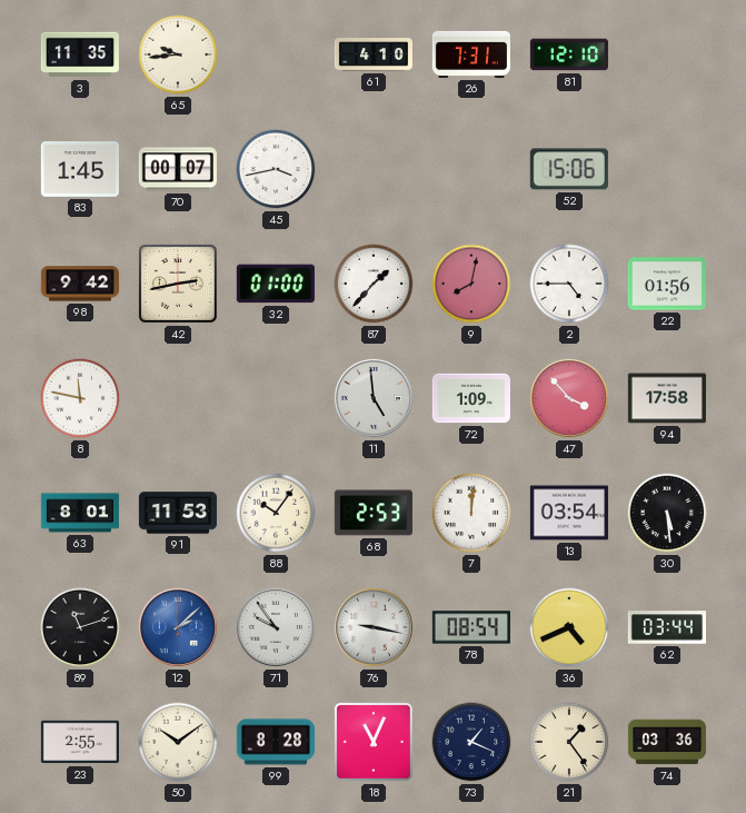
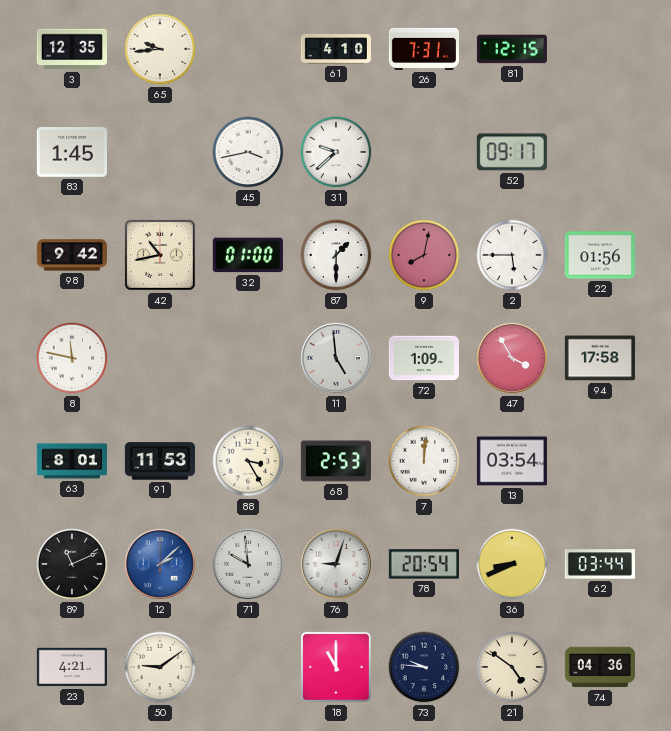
3: 11:35 -> 12:35 (72, 49)
81: 12:10 -> 12:15 (512, 49)
70: 00:07 -> none (178, 169)
31: none -> 9:38 (336, 152)
52: 15:06 -> 09:17 (512, 152)
42: 2:43 -> 10:43 (160, 255)
87: 1:37 -> 1:30 (336, 255)
2: 4:45 -> 5:45 (512, 255)
47: 3:53 -> 3:55 (512, 358)
88: 10:06 -> 3:25 (248, 461)
30: 5:29 -> none (667, 513)
89: 11:12 -> 11:11 (72, 564)
71: 9:54 -> 9:59 (248, 564)
76: 9:17 -> 9:03 (336, 564)
78: 08:54 -> 20:54 (424, 564)
36: 4:41 -> 8:41 (512, 564)
23: 2:55 -> 4:21 (72, 667)
50: 10:09 -> 9:09 (160, 667)
99: 8:28 -> none (276, 742)
18: 11:04 -> 11:00 (336, 667)
73: 1:19 -> 9:46 (424, 667)
21: 1:24 -> 4:51 (512, 667)
74: 03:36 -> 04:36 (600, 667)
